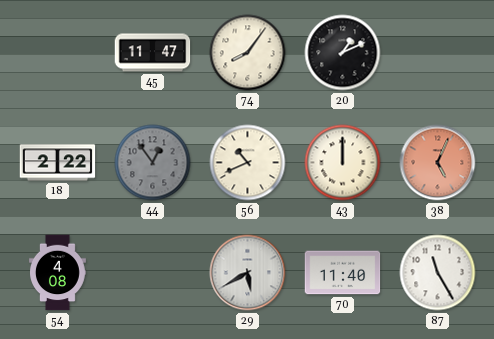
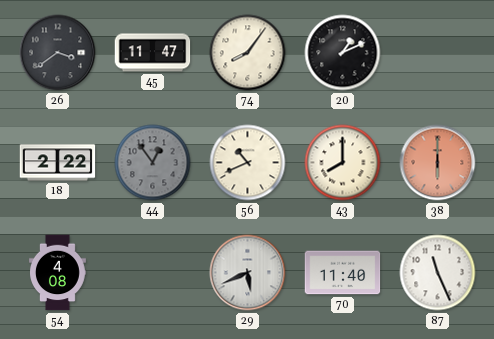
26: none -> 3:39 (58, 53)
43: 12:00 -> 8:00 (343, 163)
38: 5:04 -> 6:00 (438, 163)
29: 5:40 -> 5:41 (248, 273)
87: 11:25 -> 11:26 (438, 273)
